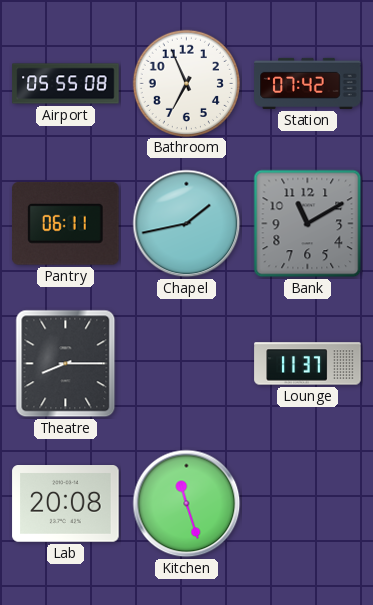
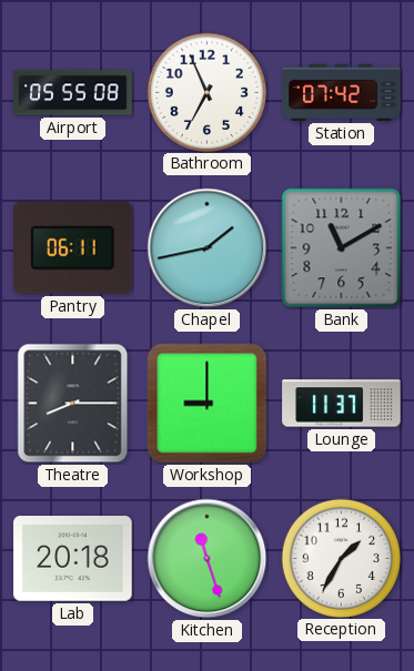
Workshop: none -> 9:00 (208, 404)
Lab: 20:08 -> 20:18 (73, 559)
Reception: none -> 1:35 (341, 558)
